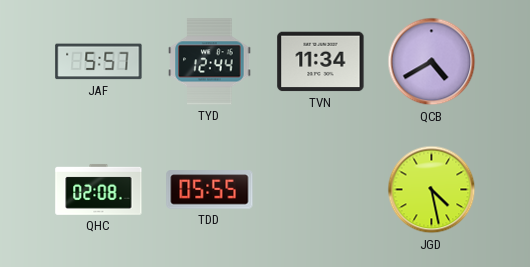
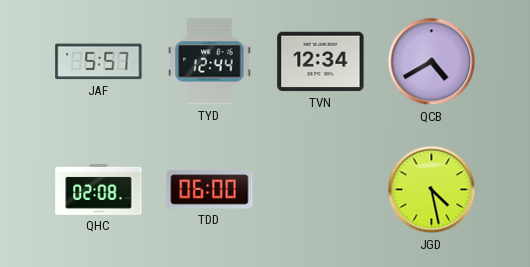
TVN: 11:34 -> 12:34 (321, 62)
TDD: 05:55 -> 06:00 (210, 190)
